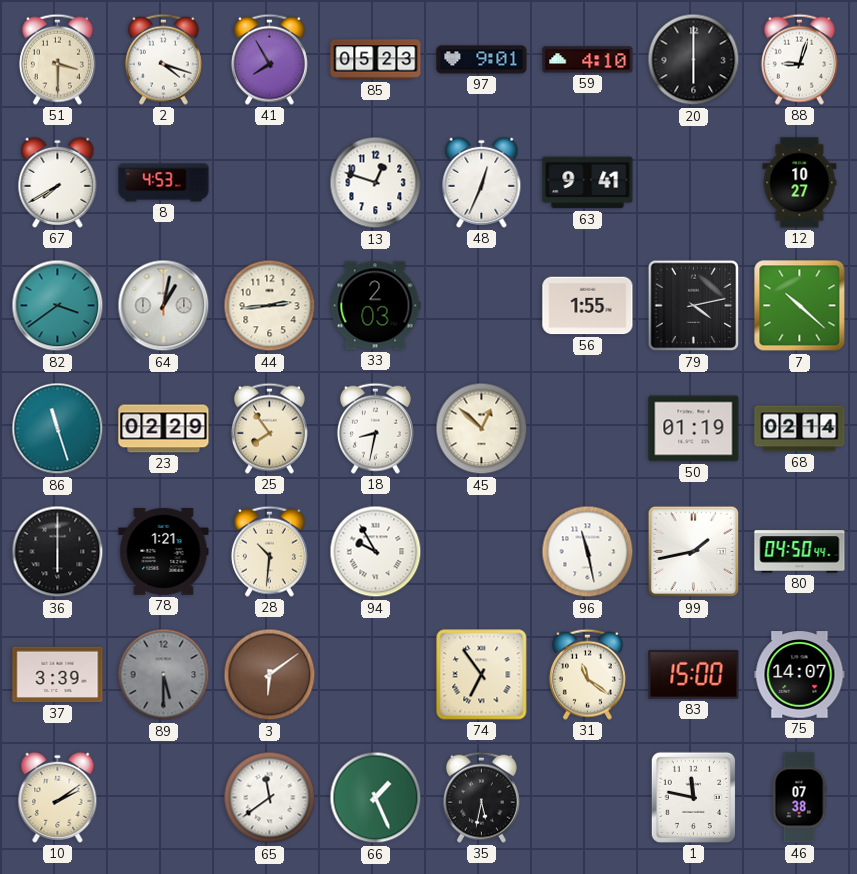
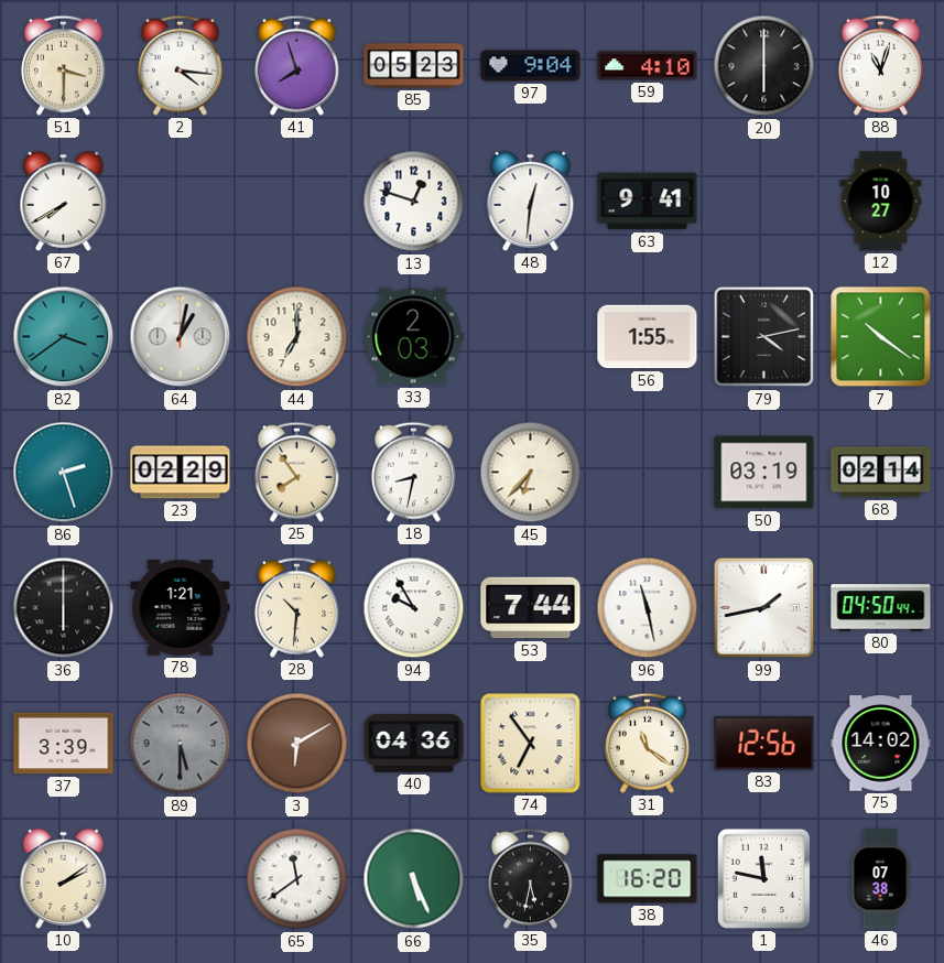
2: 4:18 -> 4:16 (180, 65)
41: 7:55 -> 7:57 (296, 65)
97: 9:01 -> 9:04 (531, 66)
88: 9:03 -> 11:03 (880, 65)
8: 4:53 -> none (164, 183)
48: 12:34 -> 12:31 (531, 201)
44: 2:44 -> 7:00 (297, 337)
7: 10:22 -> 10:21 (881, 337)
86: 11:27 -> 2:27 (64, 473)
45: 12:52 -> 6:37 (531, 473)
50: 01:19 -> 03:19 (764, 473)
53: none -> 7:44 (531, 608)
3: 6:09 -> 6:10 (297, 744)
40: none -> 04:36 (414, 744)
83: 15:00 -> 12:56 (764, 743)
75: 14:07 -> 14:02 (881, 744)
66: 1:26 -> 5:26 (414, 879)
38: none -> 16:20 (648, 879)
